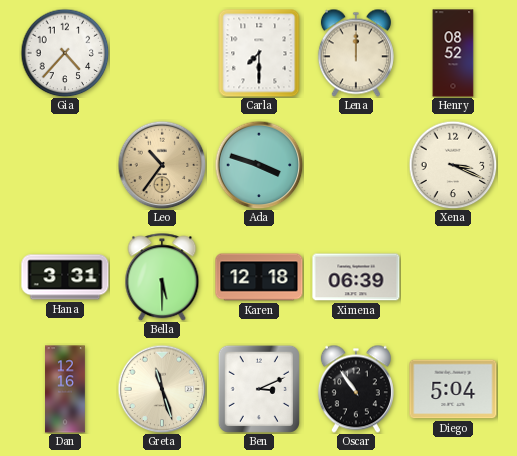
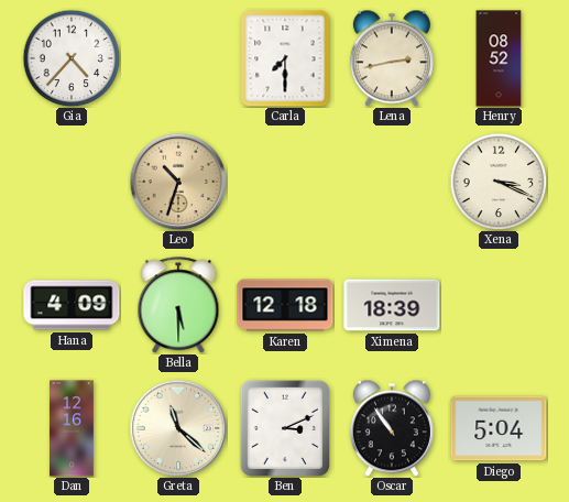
Lena: 12:00 -> 2:43 (392, 58)
Leo: 10:36 -> 10:33 (178, 182)
Ada: 3:48 -> none (259, 165)
Hana: 3:31 -> 4:09 (72, 305)
Ximena: 06:39 -> 18:39 (392, 305)
Greta: 11:27 -> 11:22 (178, 428)
